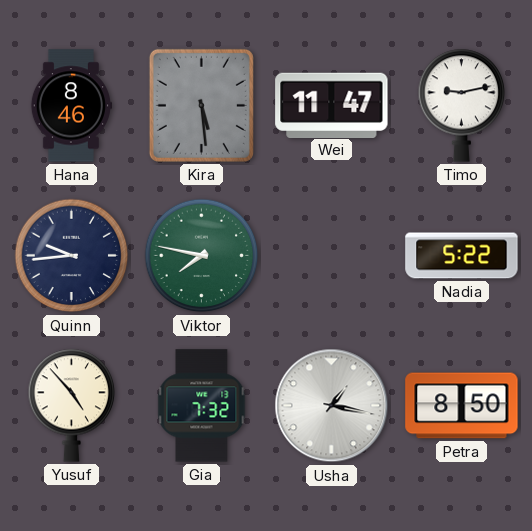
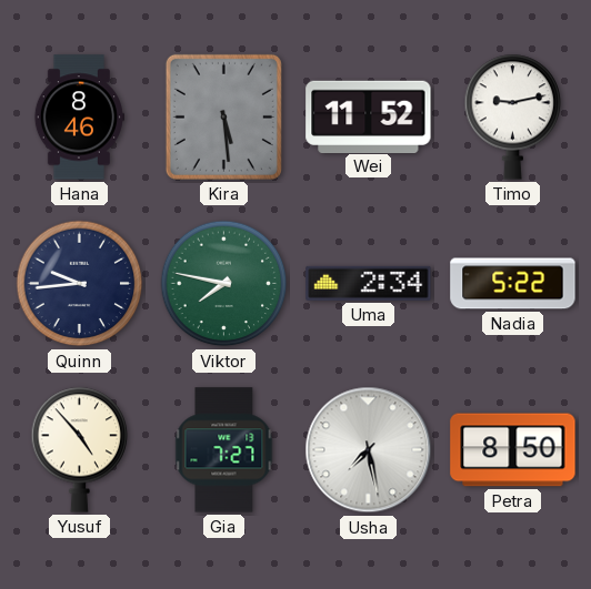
Wei: 11:47 -> 11:52 (369, 116)
Uma: none -> 2:34 (369, 283)
Gia: 7:32 -> 7:27 (224, 450)
Usha: 1:17 -> 7:28 (369, 450)
